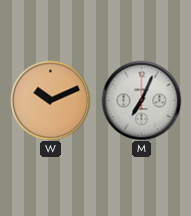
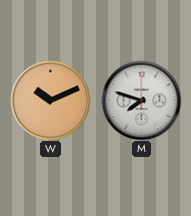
M: 7:04 -> 7:48 (141, 100)
